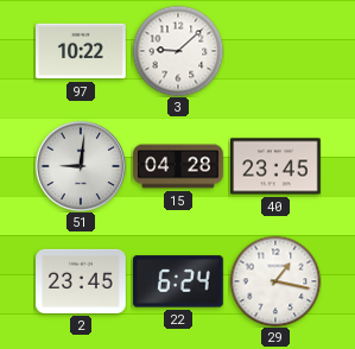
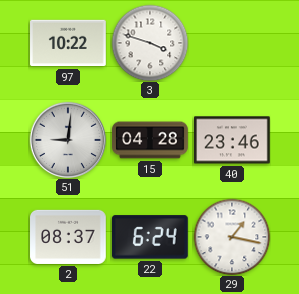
3: 9:08 -> 3:48 (150, 43)
40: 23:45 -> 23:46 (233, 140)
2: 23:45 -> 08:37 (68, 237)
